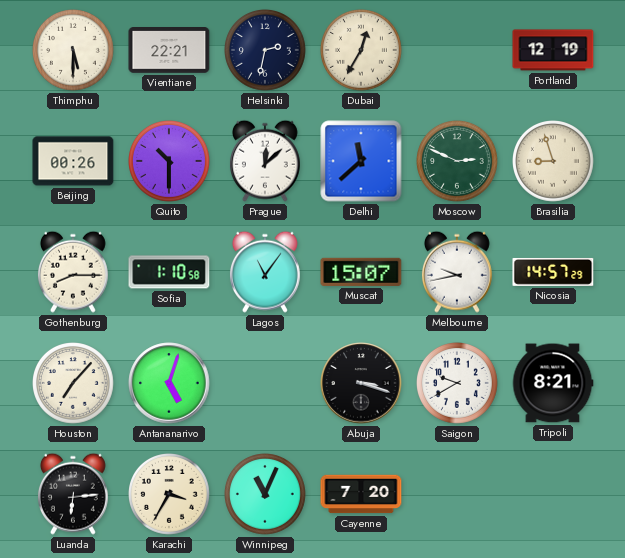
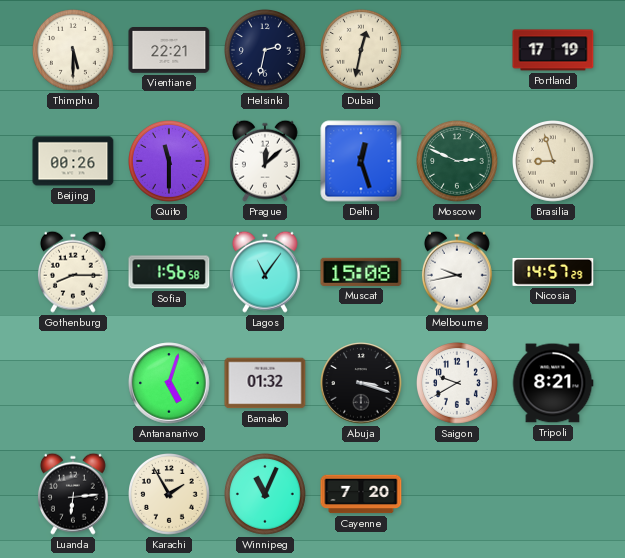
Dubai: 12:35 -> 12:32 (362, 51)
Portland: 12:19 -> 17:19 (553, 50)
Quito: 10:30 -> 11:30 (170, 162)
Delhi: 11:38 -> 12:27 (361, 161)
Sofia: 1:10 -> 1:56 (169, 272)
Muscat: 15:07 -> 15:08 (361, 272)
Houston: 7:07 -> none (74, 384)
Bamako: none -> 01:32 (265, 383)
Karachi: 3:35 -> 1:55 (170, 495)
